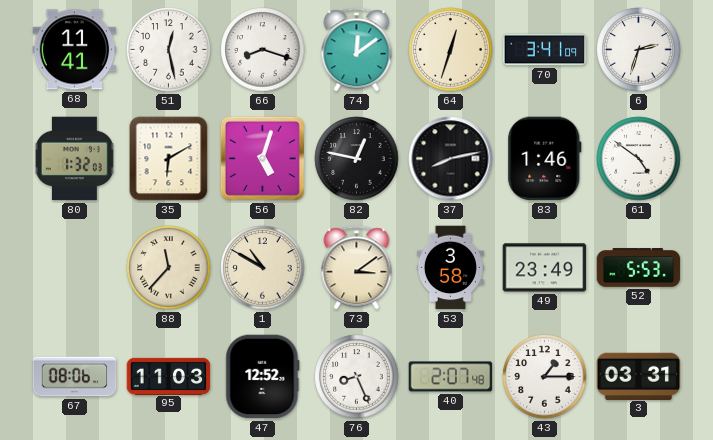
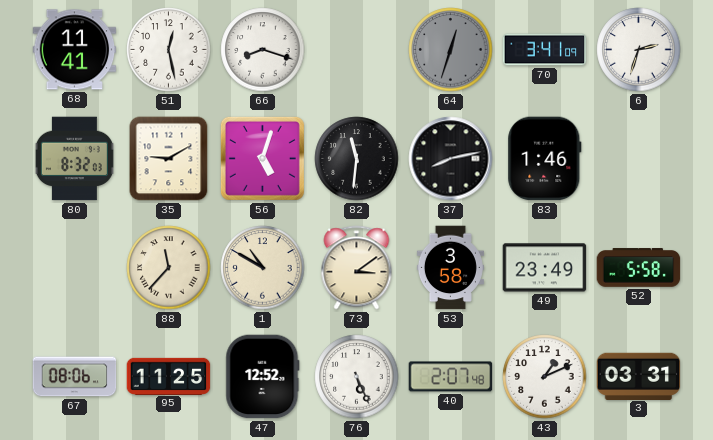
74: 12:09 -> none (357, 50)
64 dial: cream -> grey (451, 50)
80: 1:32 -> 8:32 (74, 159)
35: 6:10 -> 9:10 (169, 159)
82: 12:47 -> 11:31 (357, 159)
61: 4:51 -> none (639, 159)
52: 5:53 -> 5:58 (639, 268)
95: 11:03 -> 11:25 (169, 376)
76: 8:26 -> 5:26 (357, 377)
43: 1:15 -> 1:11 (545, 377)
